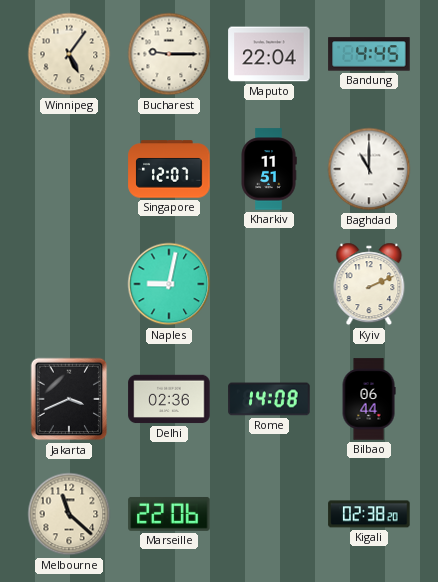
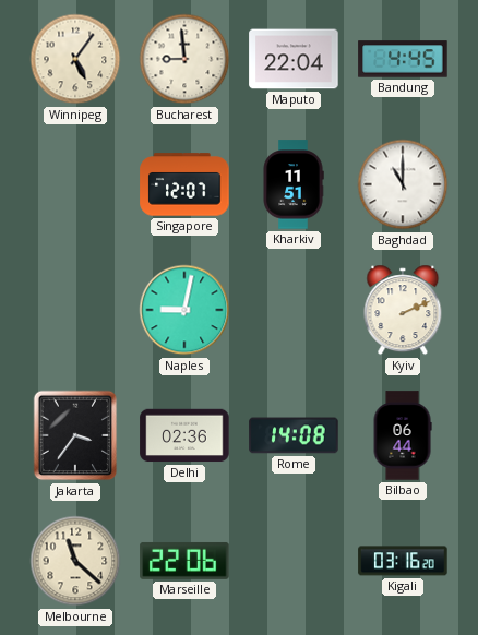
Bucharest: 9:15 -> 8:59 (184, 59)
Jakarta: 3:41 -> 3:36 (75, 435)
Kigali: 02:38 -> 03:16 (403, 561)
